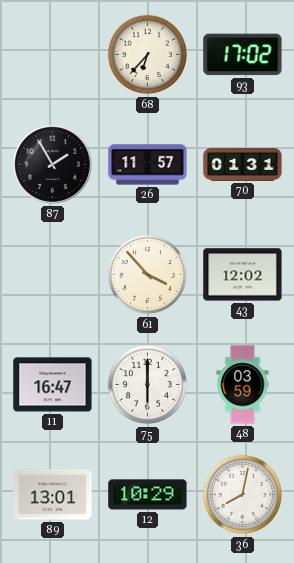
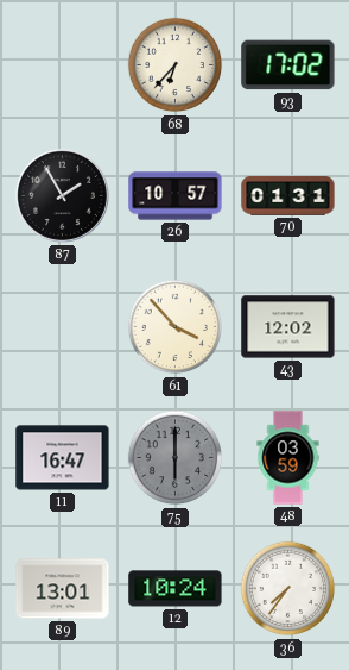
26: 11:57 -> 10:57 (176, 196)
75 dial: white -> grey (176, 458)
12: 10:29 -> 10:24 (176, 589)
36: 8:02 -> 7:36 (288, 589)
